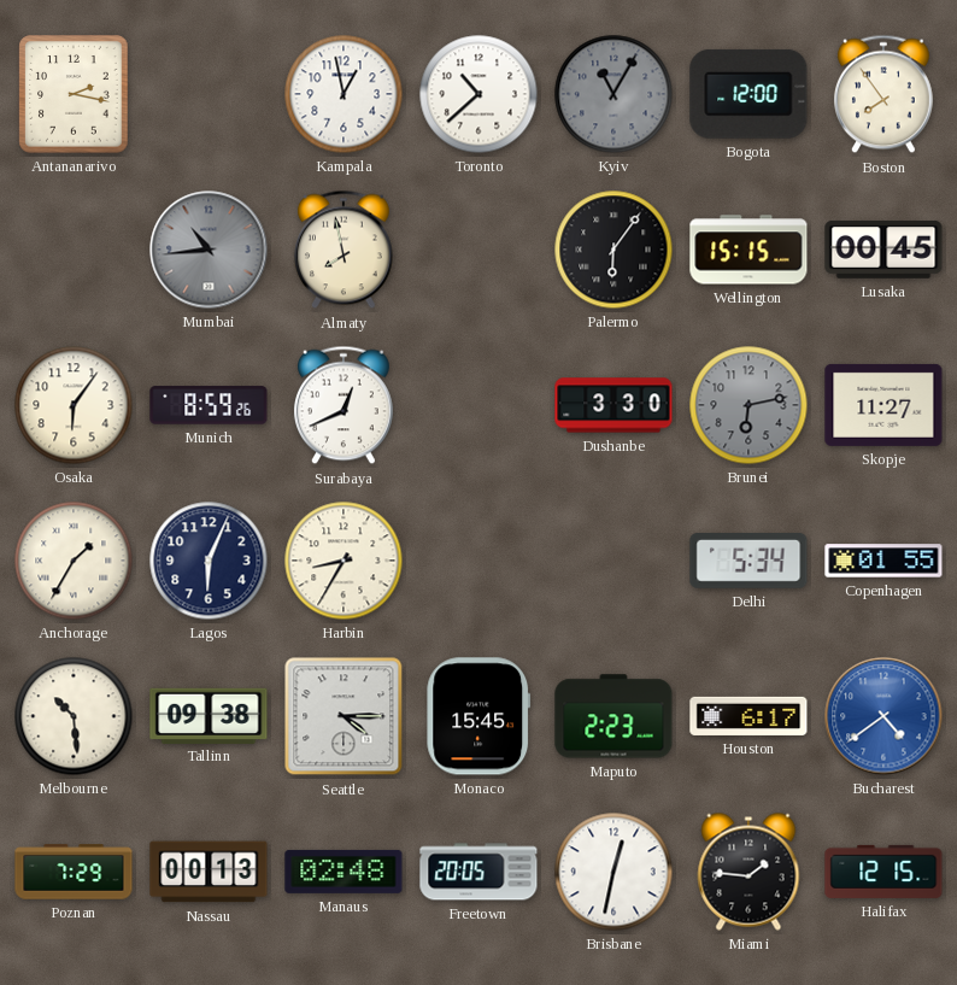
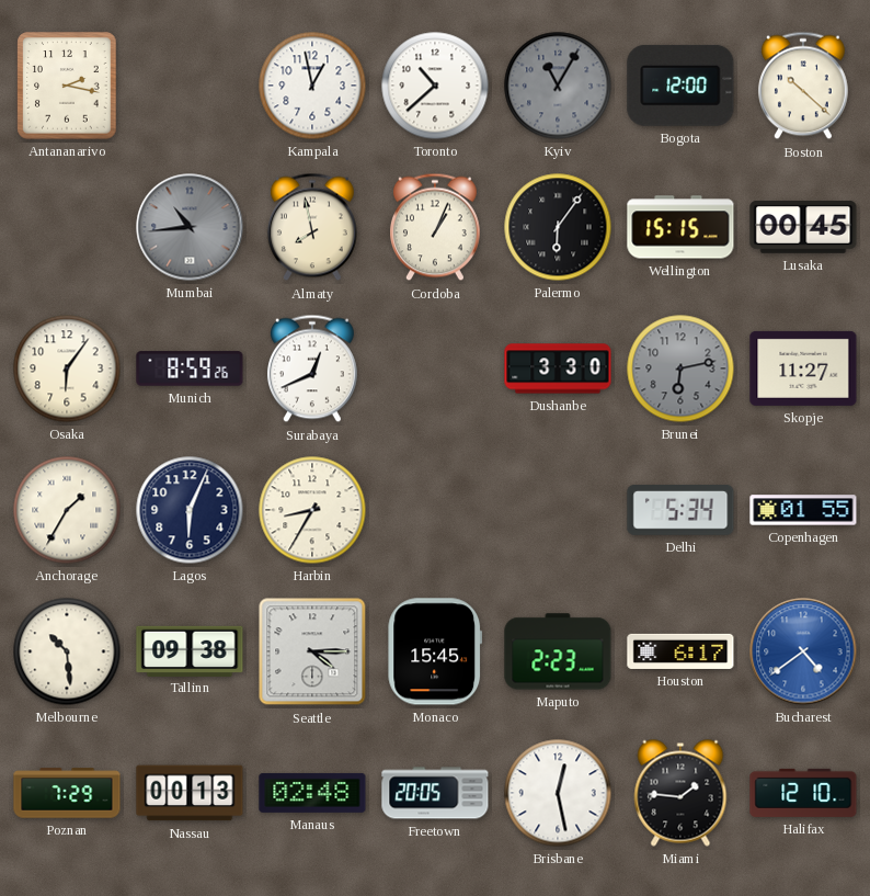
Boston: 7:54 -> 10:22 (803, 86)
Cordoba: none -> 1:04 (435, 227)
Brisbane: 12:32 -> 12:28 (558, 793)
Halifax: 12:15 -> 12:10 (803, 793)
